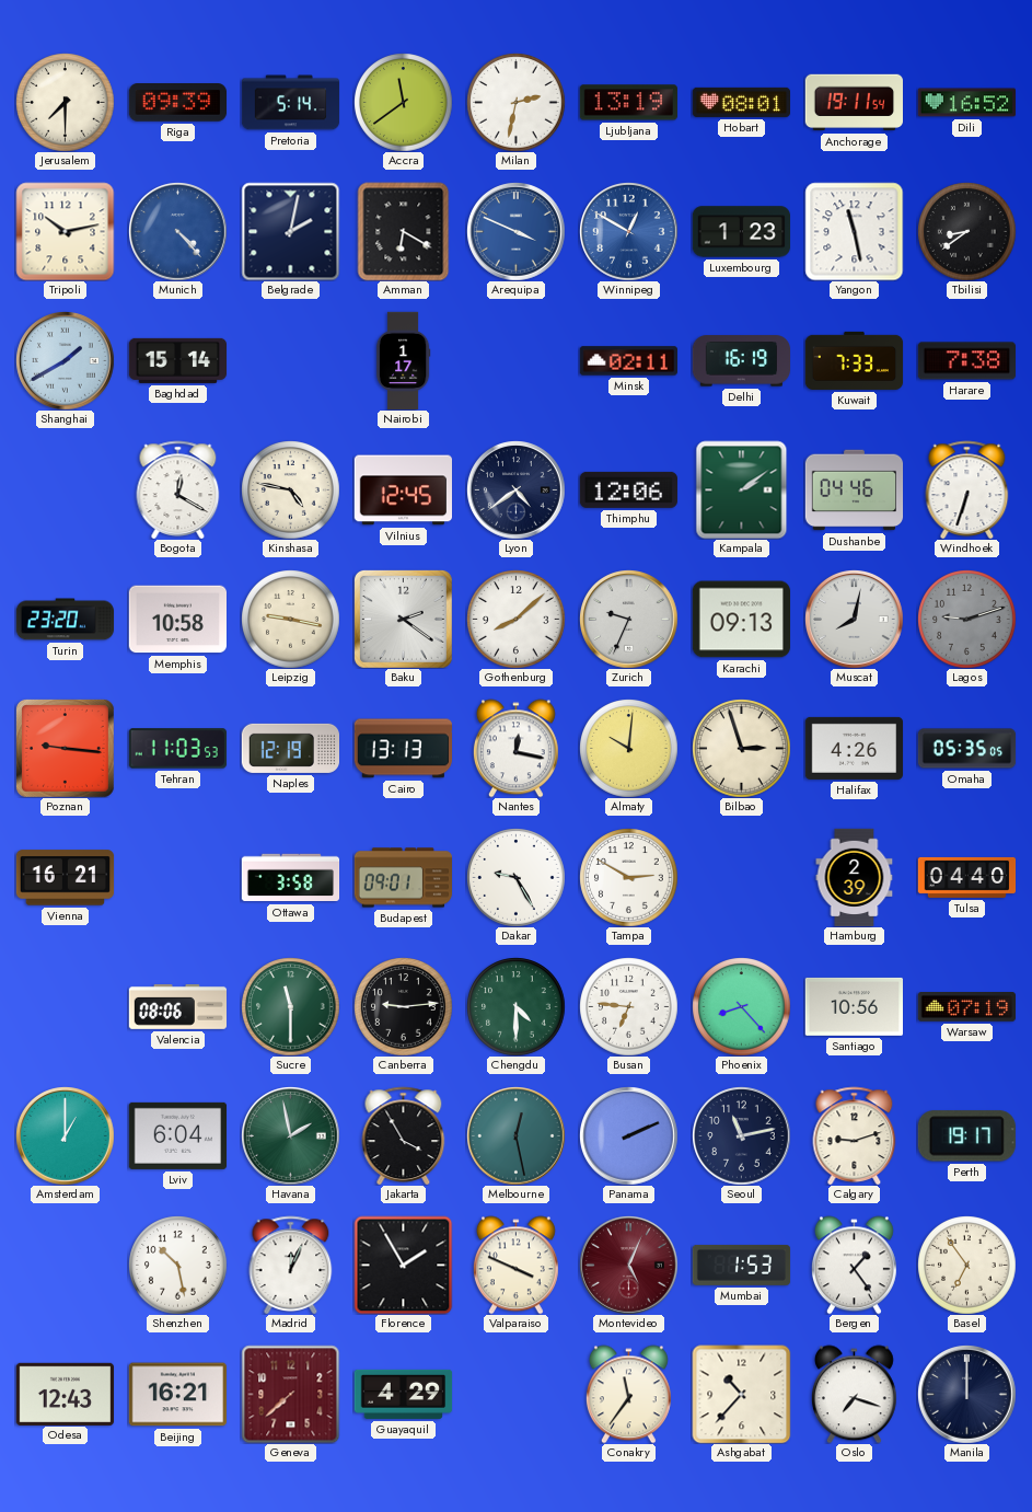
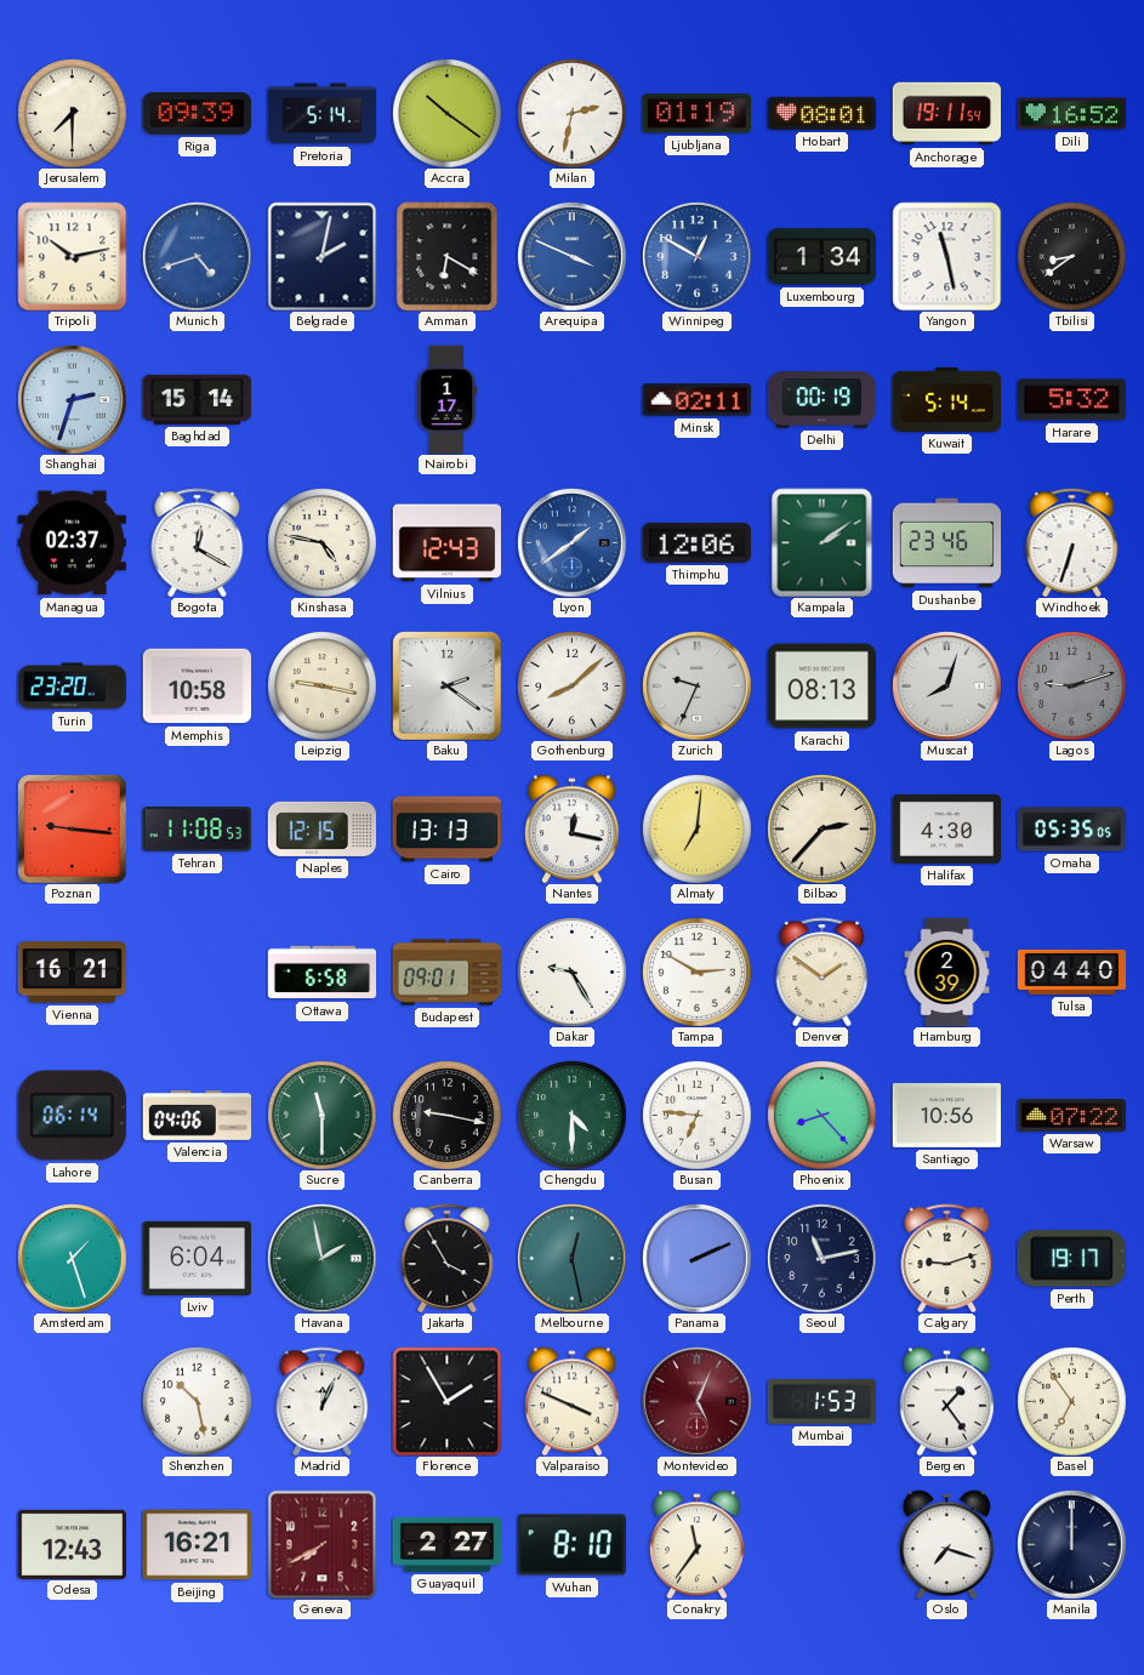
Accra: 11:39 -> 10:21 (446, 113)
Ljubljana: 13:19 -> 01:19 (696, 114)
Munich: 4:23 -> 4:42 (198, 257)
Luxembourg: 1:23 -> 1:34 (821, 257)
Shanghai: 1:40 -> 2:33 (73, 400)
Delhi: 16:19 -> 00:19 (821, 400)
Kuwait: 7:33 -> 5:14 (946, 399)
Harare: 7:38 -> 5:32 (1071, 400)
Managua: none -> 02:37 (72, 543)
Vilnius: 12:45 -> 12:43 (446, 543)
Lyon: 4:39 -> 1:39 (573, 543)
Lyon dial: navy -> blue (573, 543)
Dushanbe: 04:46 -> 23:46 (946, 543)
Karachi: 09:13 -> 08:13 (821, 686)
Muscat: 8:02 -> 8:03 (947, 686)
Tehran: 11:03 -> 11:08 (197, 830)
Naples: 12:19 -> 12:15 (321, 828)
Almaty: 10:01 -> 7:01 (696, 828)
Bilbao: 2:57 -> 2:37 (821, 828)
Halifax: 4:26 -> 4:30 (946, 828)
Ottawa: 3:58 -> 6:58 (321, 973)
Denver: none -> 1:51 (823, 972)
Lahore: none -> 06:14 (72, 1116)
Valencia: 08:06 -> 04:06 (197, 1116)
Canberra: 9:14 -> 9:17 (446, 1115)
Warsaw: 07:19 -> 07:22 (1071, 1116)
Amsterdam: 1:00 -> 1:27 (73, 1259)
Geneva: 7:38 -> 7:40 (321, 1544)
Guayaquil: 4:29 -> 2:27 (446, 1544)
Wuhan: none -> 8:10 (571, 1545)
Ashgabat: 10:37 -> none (741, 1394)
